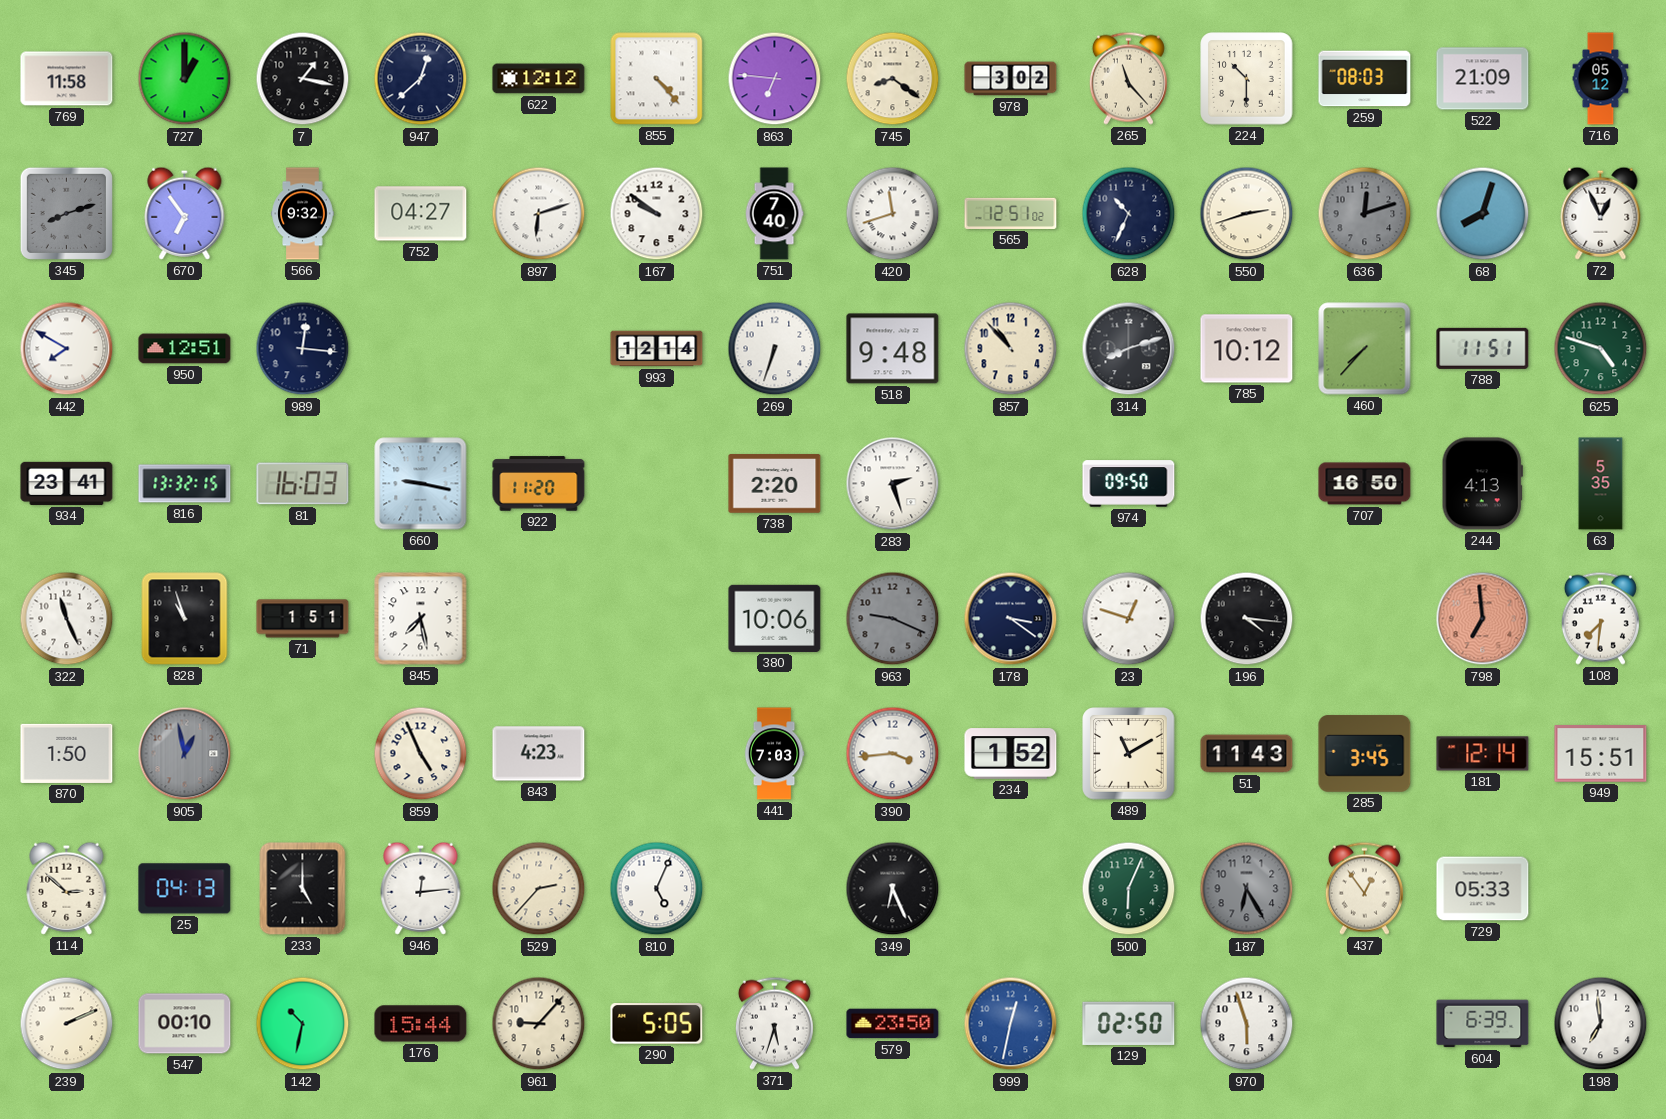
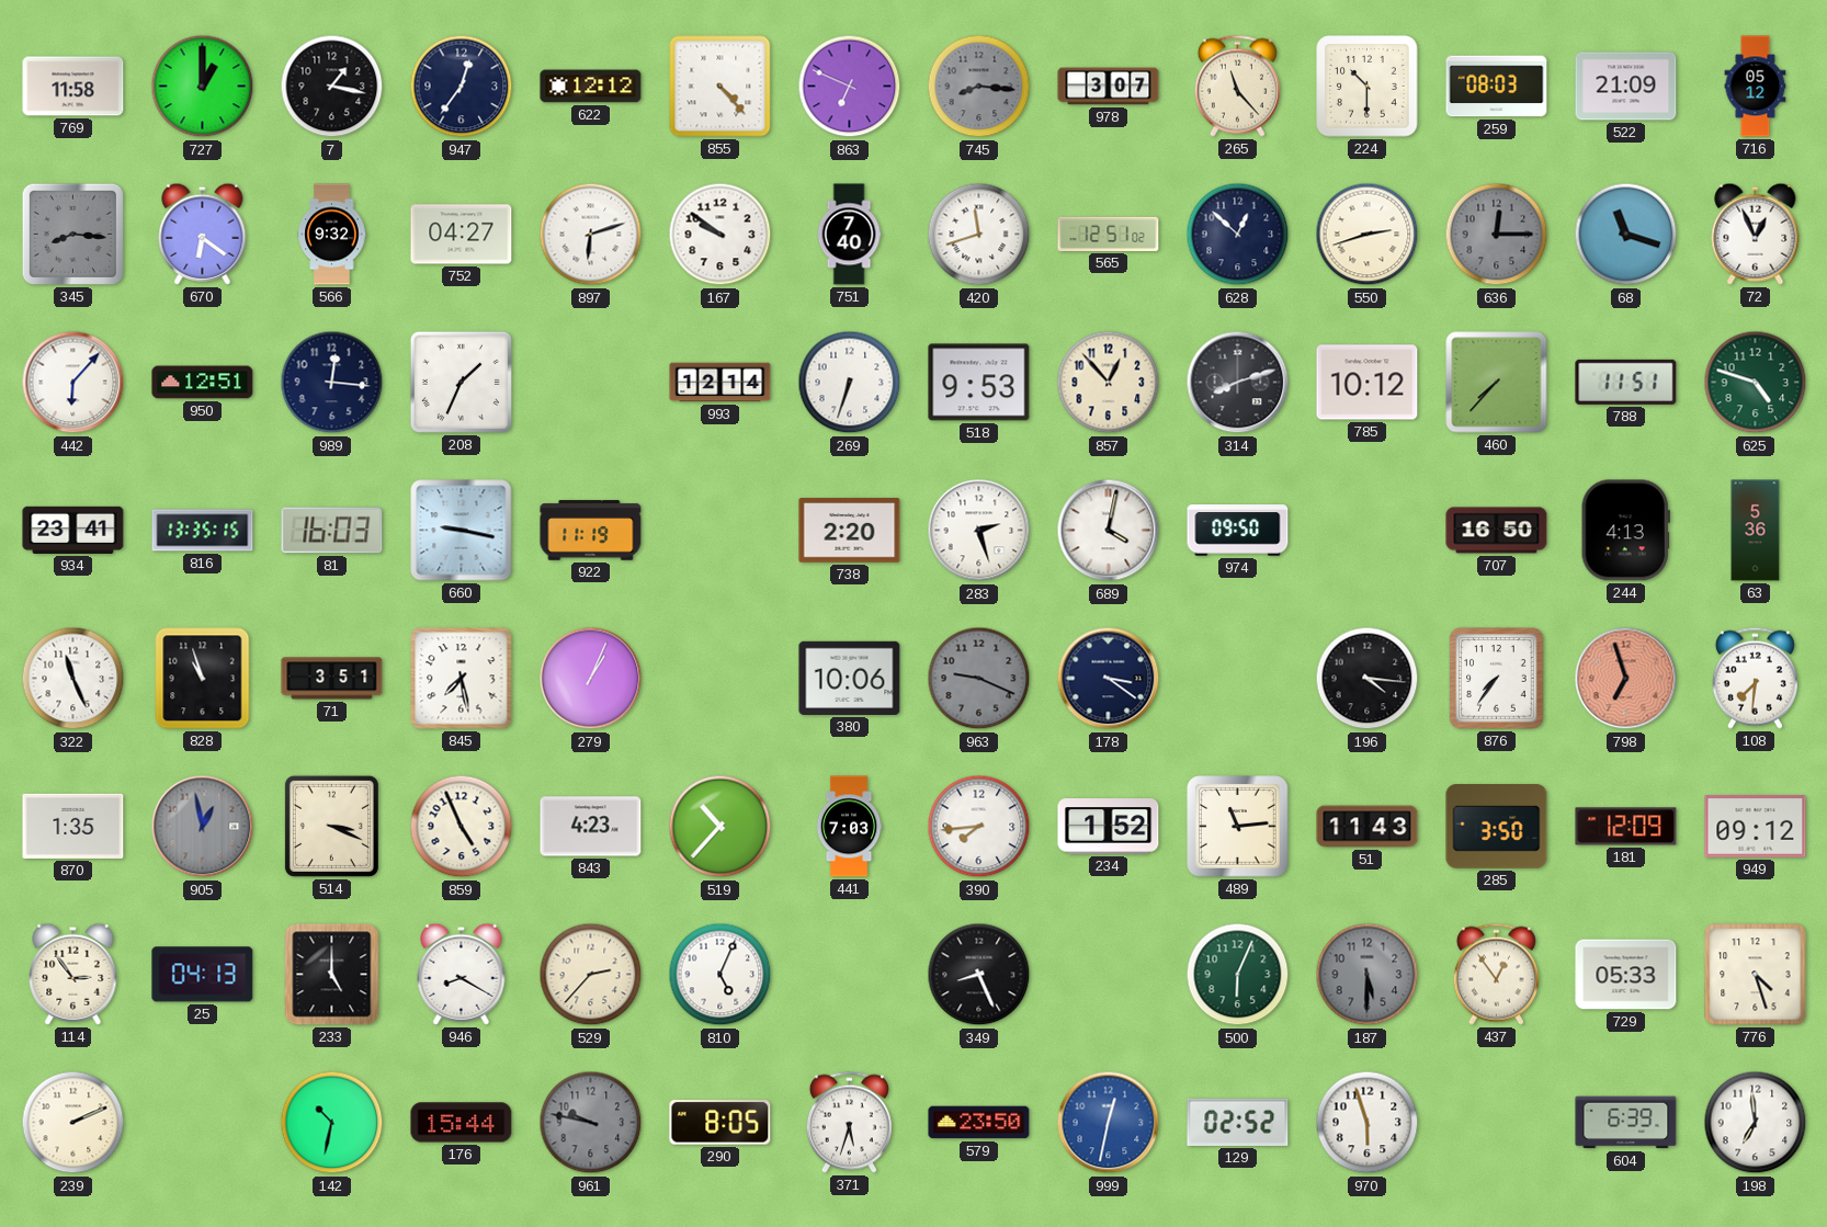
947: 12:38 -> 12:36 (462, 87)
863: 6:46 -> 6:49 (850, 87)
745: 8:21 -> 8:16 (979, 87)
745 dial: cream -> grey (979, 87)
978: 3:02 -> 3:07 (1109, 87)
345: 8:12 -> 8:16 (72, 234)
670: 6:54 -> 6:21 (203, 234)
628: 10:34 -> 12:52 (1238, 235)
636: 12:12 -> 12:15 (1497, 235)
68: 8:03 -> 11:18 (1626, 235)
442: 7:50 -> 6:07 (73, 383)
208: none -> 1:34 (461, 382)
518: 9:48 -> 9:53 (979, 383)
857: 10:53 -> 12:53 (1109, 383)
816: 13:32 -> 13:35 (203, 531)
922: 11:20 -> 11:19 (591, 531)
689: none -> 4:02 (1109, 531)
63: 5:35 -> 5:36 (1756, 531)
71: 1:51 -> 3:51 (332, 679)
279: none -> 1:04 (591, 679)
23: 12:48 -> none (1129, 619)
876: none -> 7:36 (1497, 679)
798: 6:59 -> 6:57 (1626, 679)
870: 1:50 -> 1:35 (73, 826)
514: none -> 3:19 (331, 826)
519: none -> 10:37 (720, 827)
390: 3:44 -> 7:44 (979, 827)
489: 11:10 -> 11:14 (1238, 827)
285: 3:45 -> 3:50 (1497, 827)
181: 12:14 -> 12:09 (1626, 827)
949: 15:51 -> 09:12 (1756, 827)
114: 2:52 -> 2:54 (73, 974)
946: 12:14 -> 8:20 (462, 974)
349: 6:26 -> 8:26 (979, 975)
187: 6:25 -> 5:30 (1368, 975)
776: none -> 4:27 (1756, 975)
547: 00:10 -> none (185, 1024)
961: 9:07 -> 9:47 (591, 1123)
961 dial: cream -> grey (591, 1123)
290: 5:05 -> 8:05 (720, 1123)
129: 02:50 -> 02:52 (1238, 1122)
